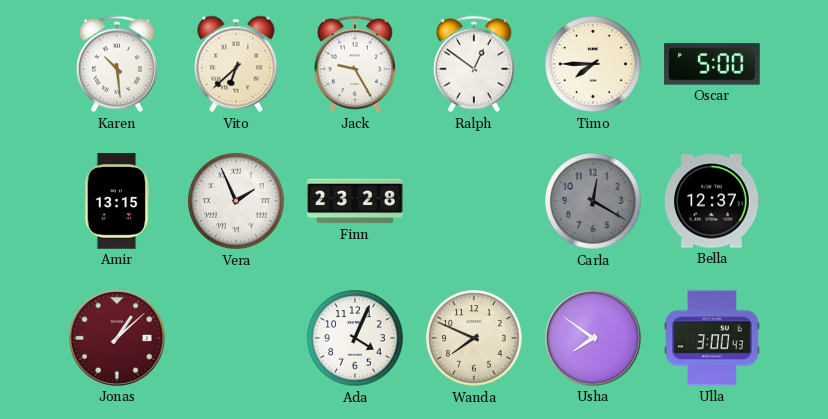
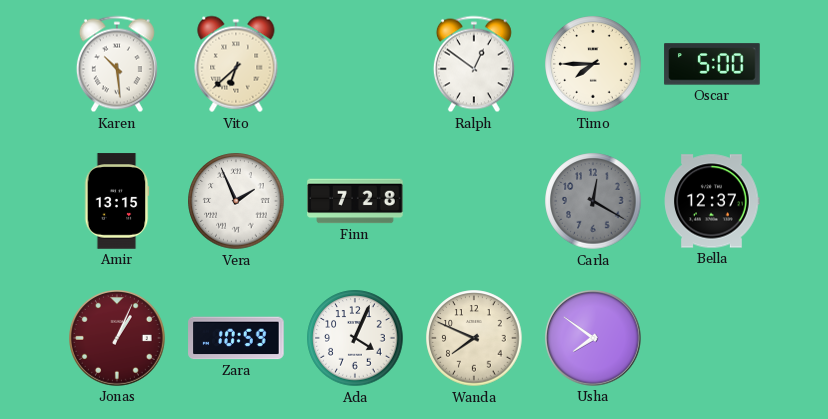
Jack: 9:25 -> none (355, 64)
Finn: 23:28 -> 7:28 (355, 201)
Jonas: 1:08 -> 1:04 (118, 339)
Zara: none -> 10:59 (236, 338)
Ulla: 3:00 -> none (712, 338)
